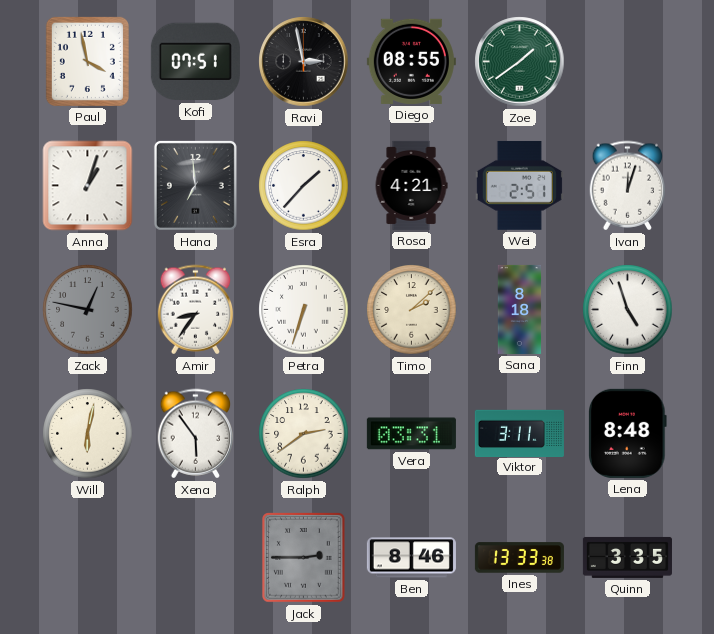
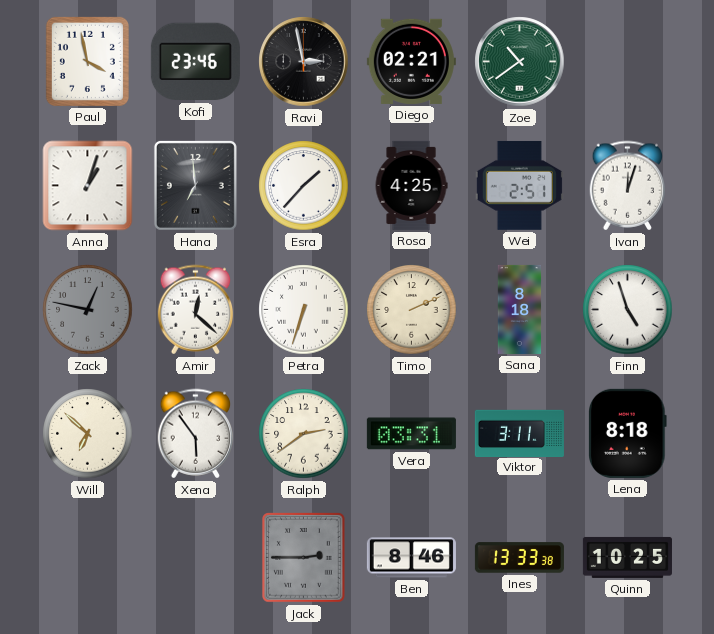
Kofi: 07:51 -> 23:46 (195, 62)
Diego: 08:55 -> 02:21 (411, 61)
Zoe: 1:39 -> 10:39 (520, 62)
Rosa: 4:21 -> 4:25 (411, 185)
Amir: 8:36 -> 12:22 (196, 310)
Timo: 2:08 -> 2:11 (412, 310)
Will: 6:02 -> 6:52 (88, 434)
Lena: 8:48 -> 8:18 (628, 433)
Quinn: 3:35 -> 10:25 (627, 557)
